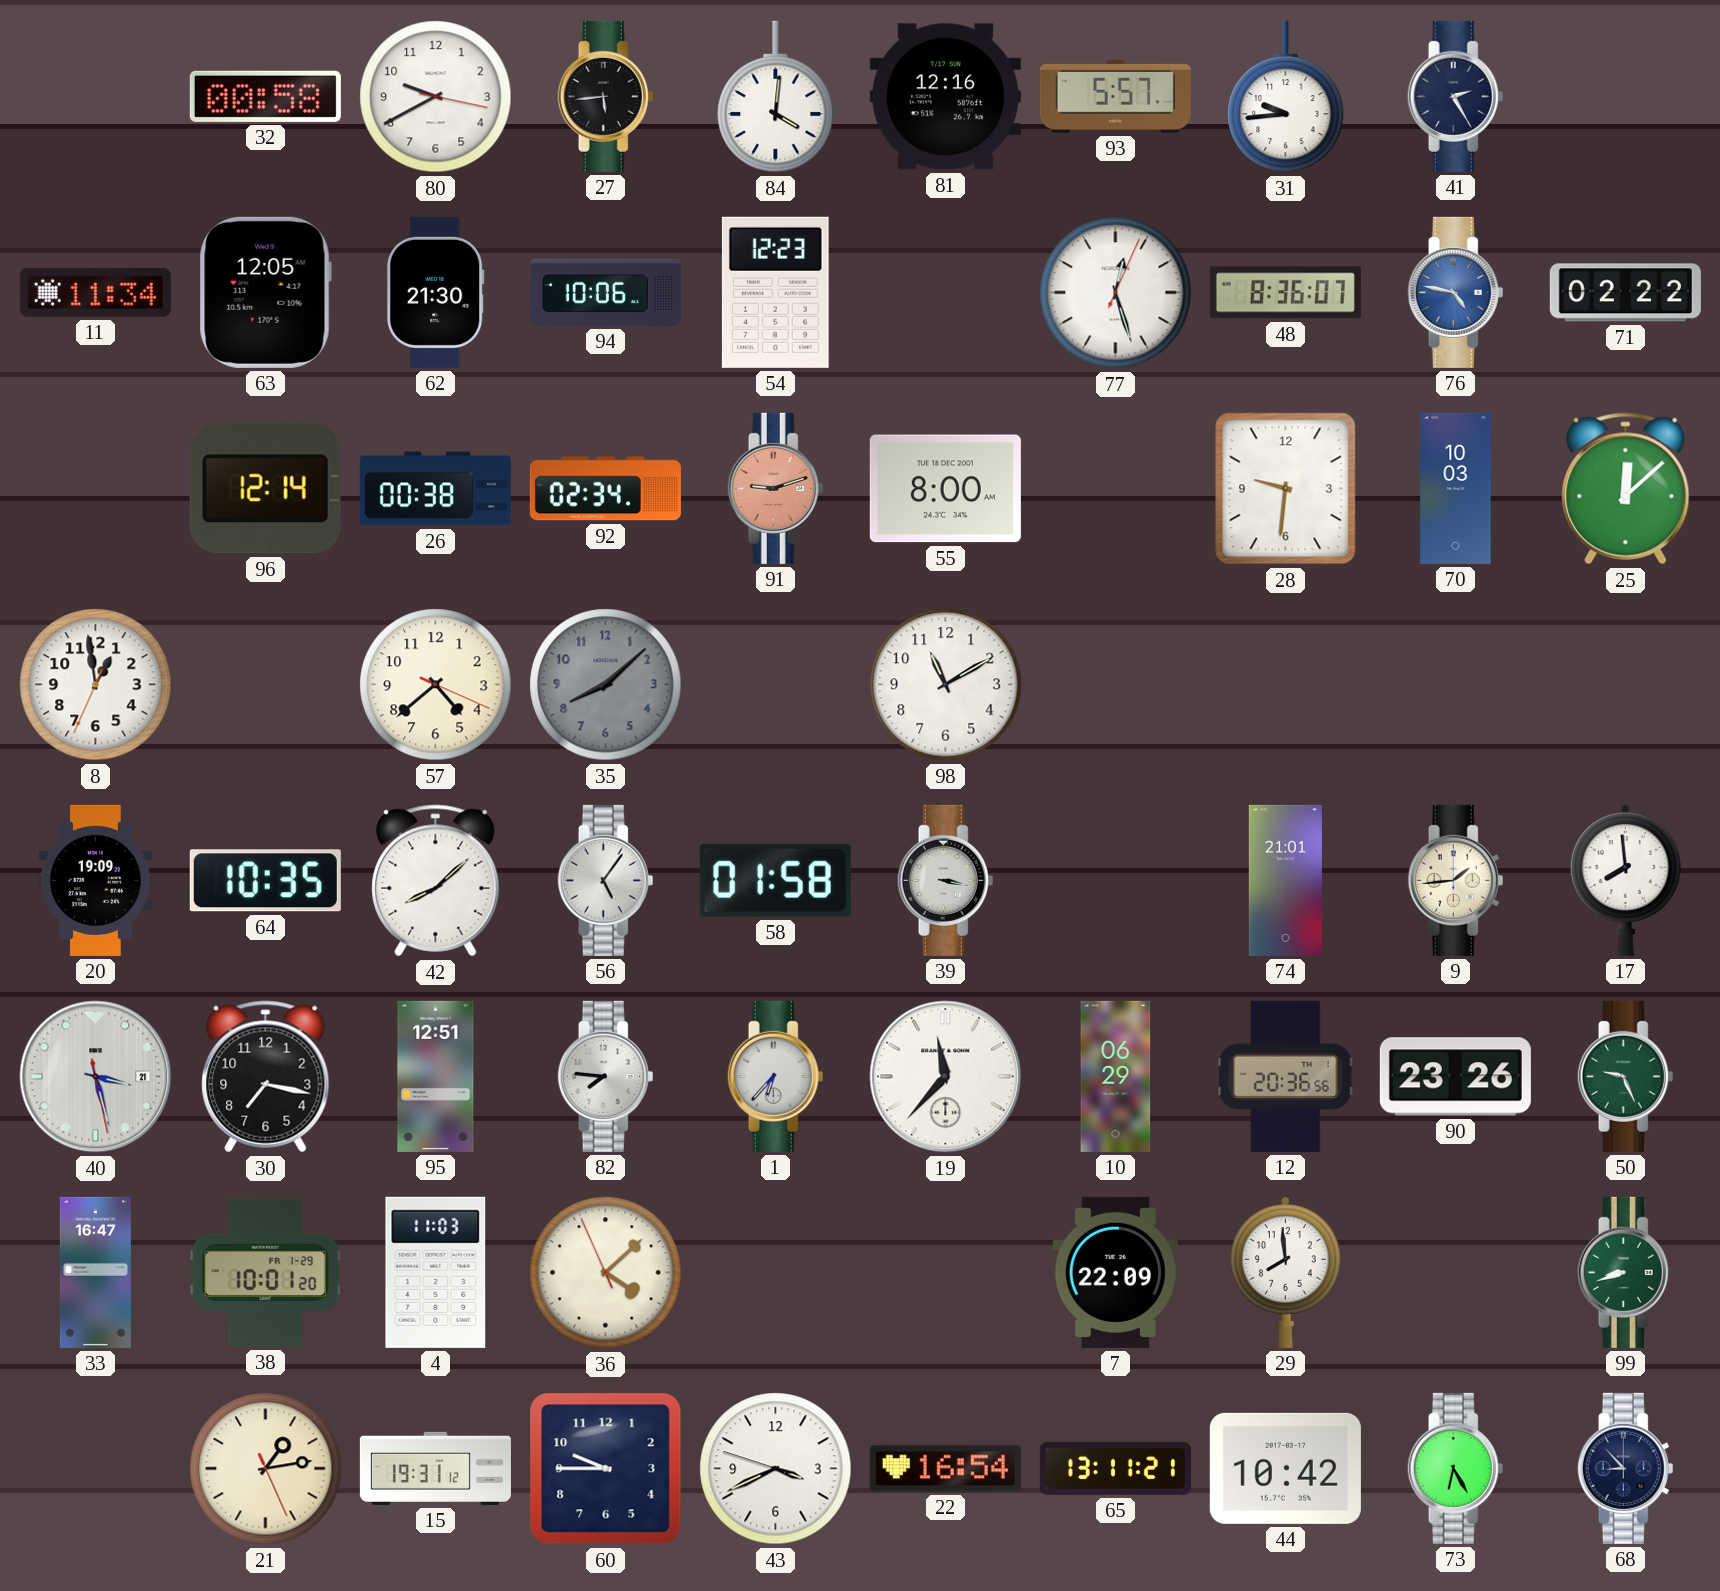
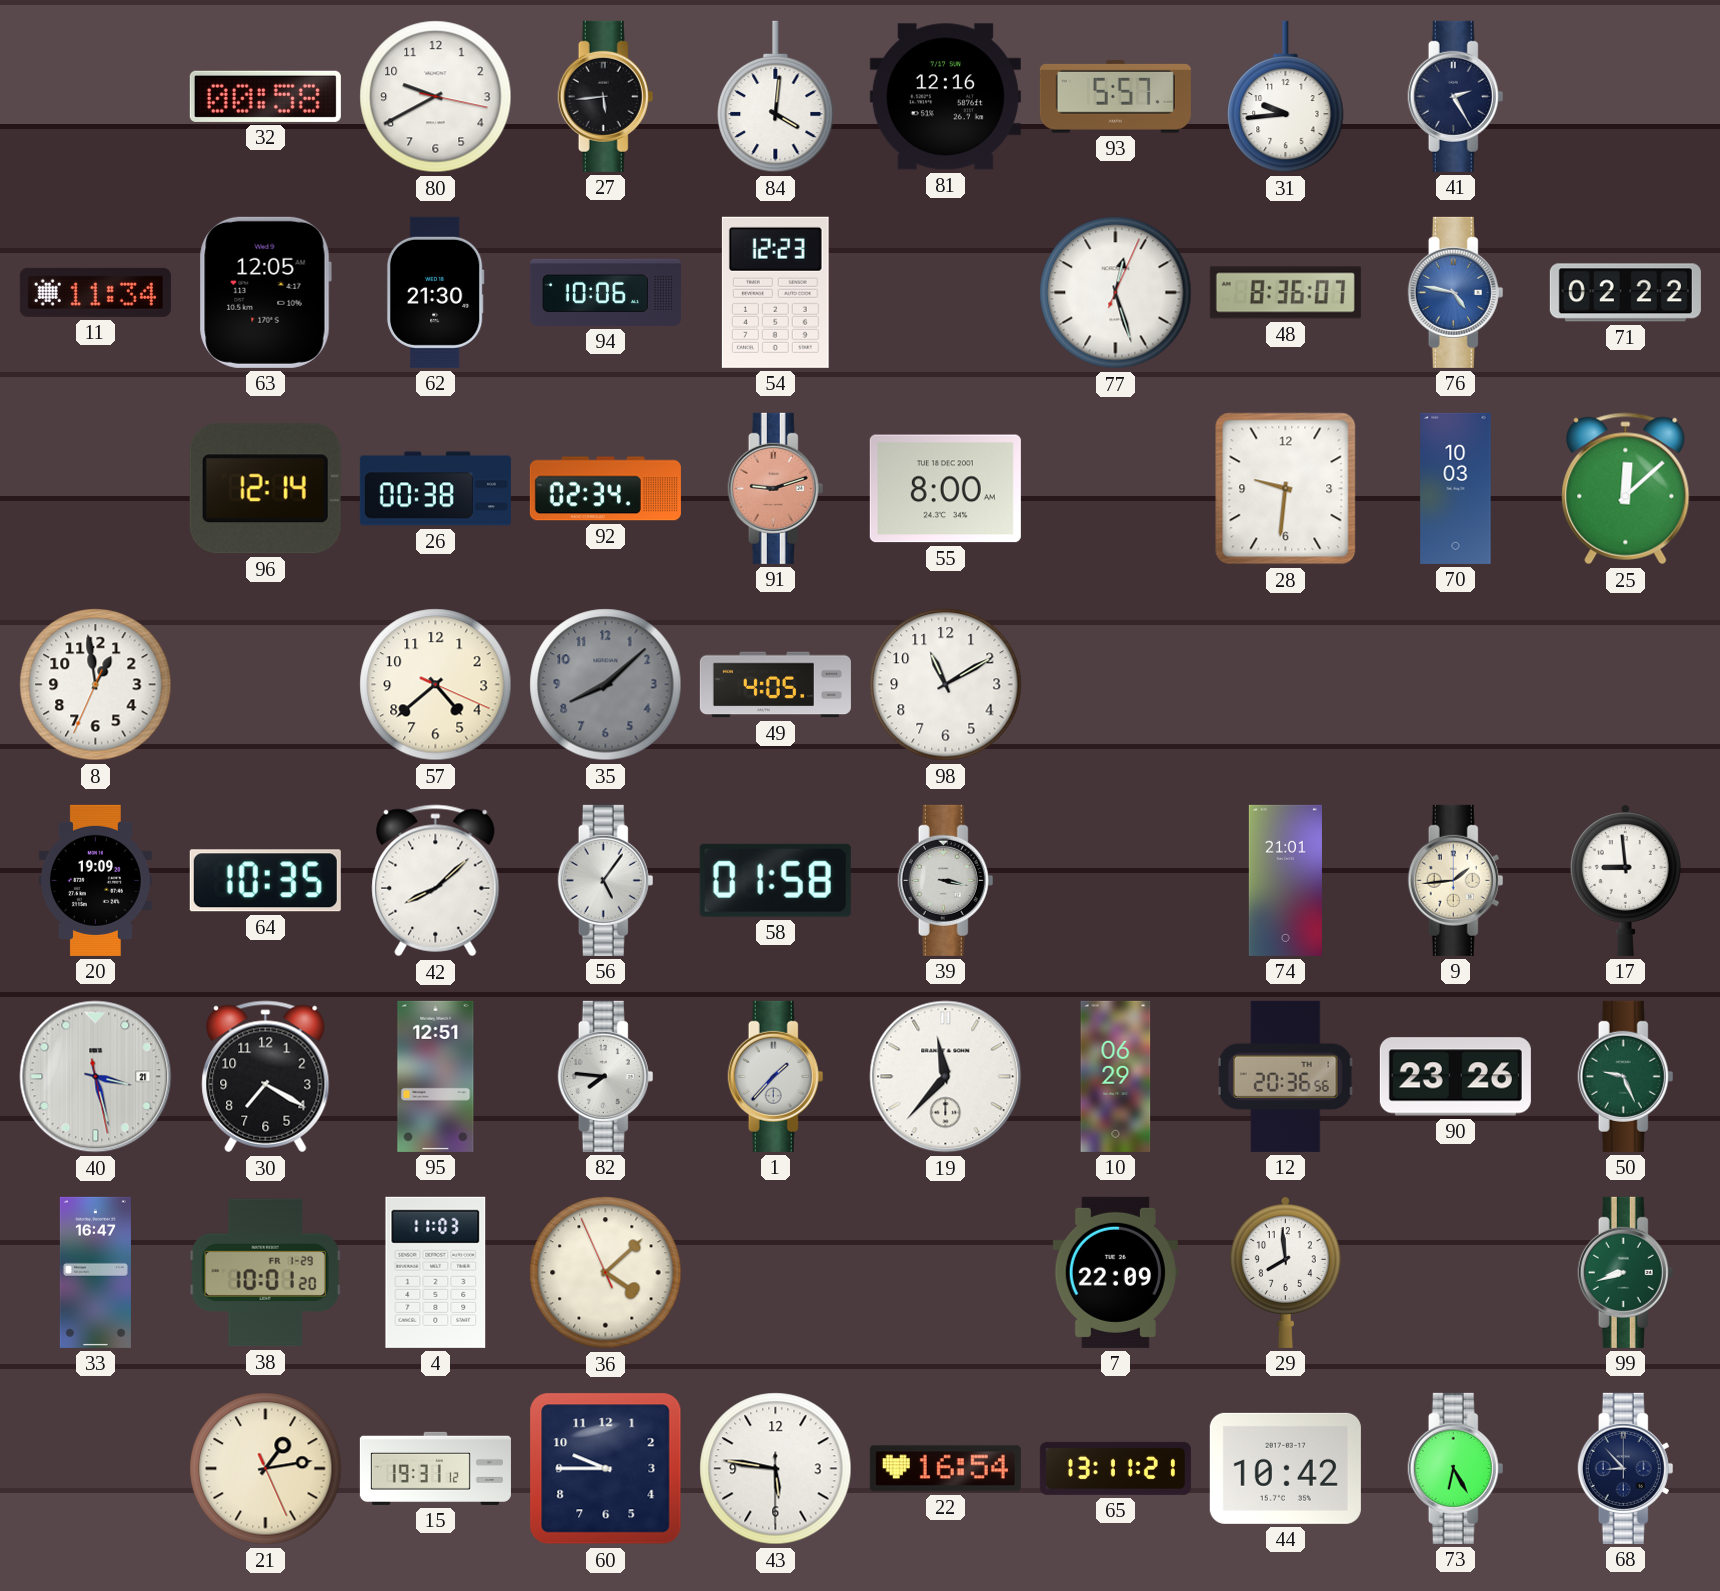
49: none -> 4:05 (775, 685)
17: 7:59 -> 8:59 (1625, 880)
30: 7:17 -> 7:20 (266, 1077)
1: 6:37 -> 1:37 (776, 1076)
43: 3:40 -> 5:46 (776, 1469)
